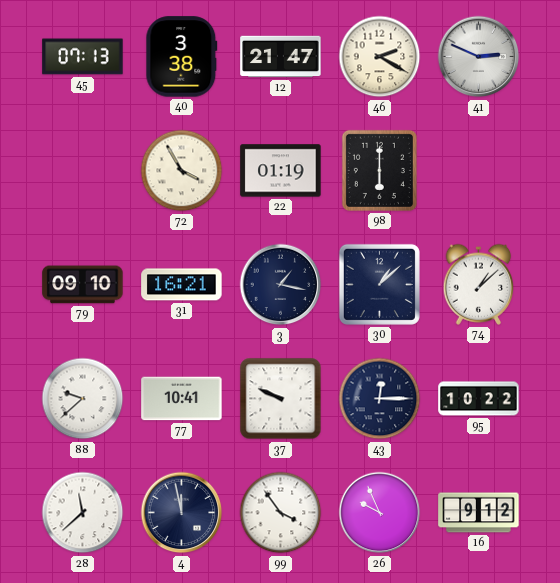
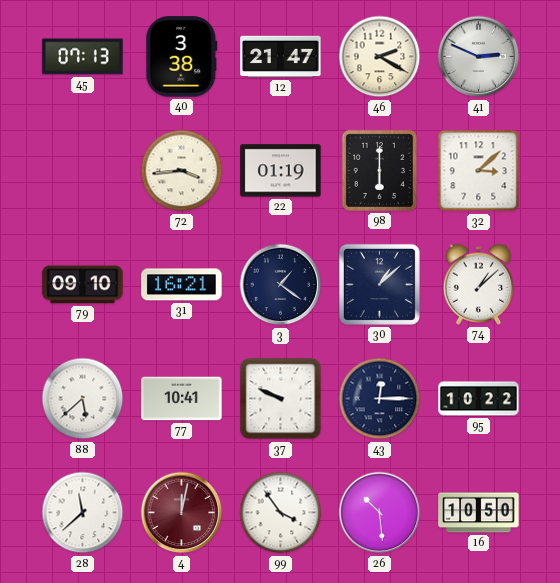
72: 3:55 -> 3:44 (182, 171)
32: none -> 3:08 (479, 171)
3: 1:17 -> 1:21 (281, 285)
88: 9:38 -> 5:38 (83, 399)
4: 11:58 -> 12:02 (182, 513)
4 dial: navy -> burgundy (182, 513)
26: 9:56 -> 10:29 (380, 513)
16: 9:12 -> 10:50 (479, 513)
